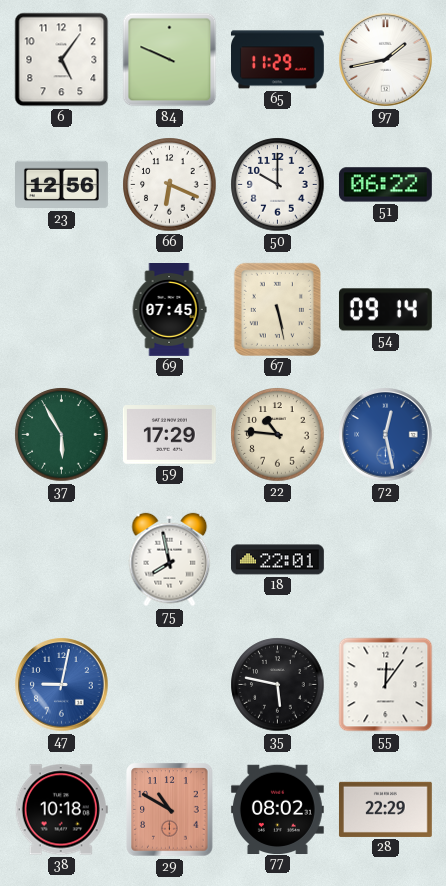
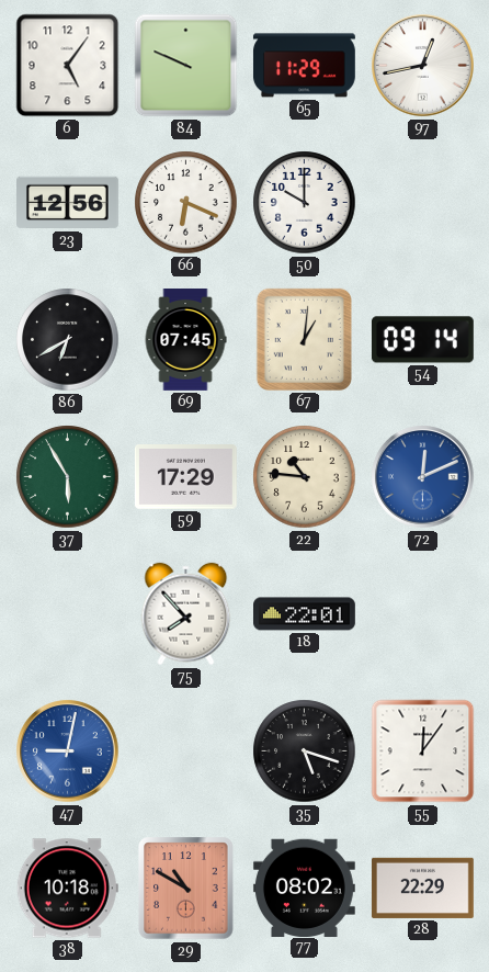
97: 1:43 -> 12:43 (423, 66)
51: 06:22 -> none (385, 185)
86: none -> 6:40 (68, 340)
67: 5:28 -> 1:01 (304, 339)
72: 12:28 -> 12:11 (423, 477)
75: 7:58 -> 7:53 (186, 614)
35: 5:47 -> 5:18 (305, 751)
